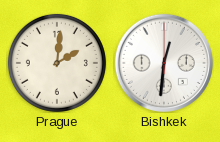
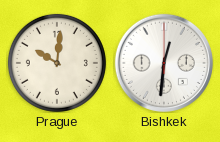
Prague: 2:01 -> 10:01 (57, 63)
